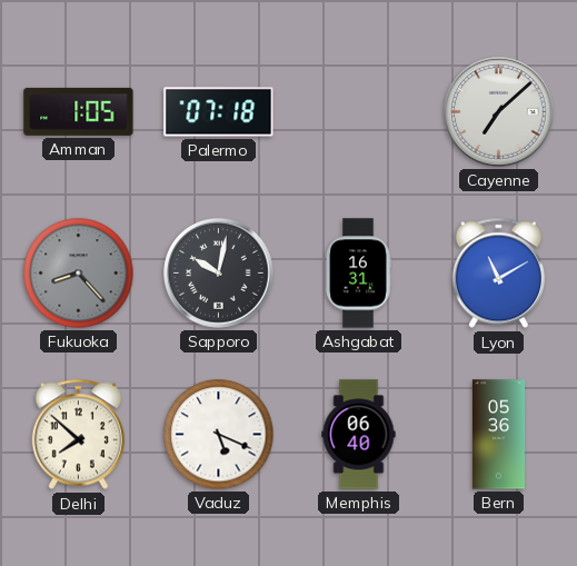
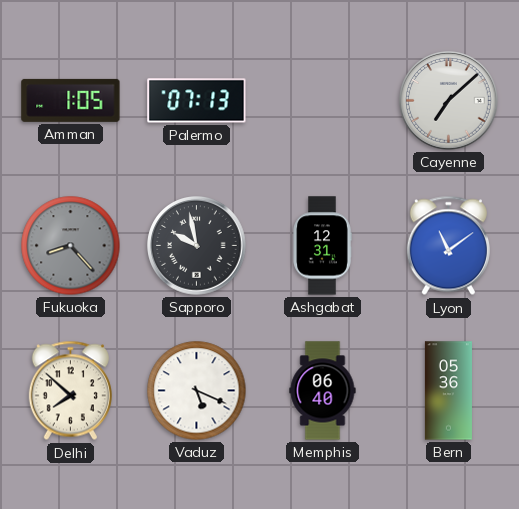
Palermo: 07:18 -> 07:13 (197, 101)
Sapporo: 10:02 -> 9:58 (197, 246)
Ashgabat: 16:31 -> 12:31 (322, 246)
Lyon: 11:10 -> 11:09 (448, 246)
